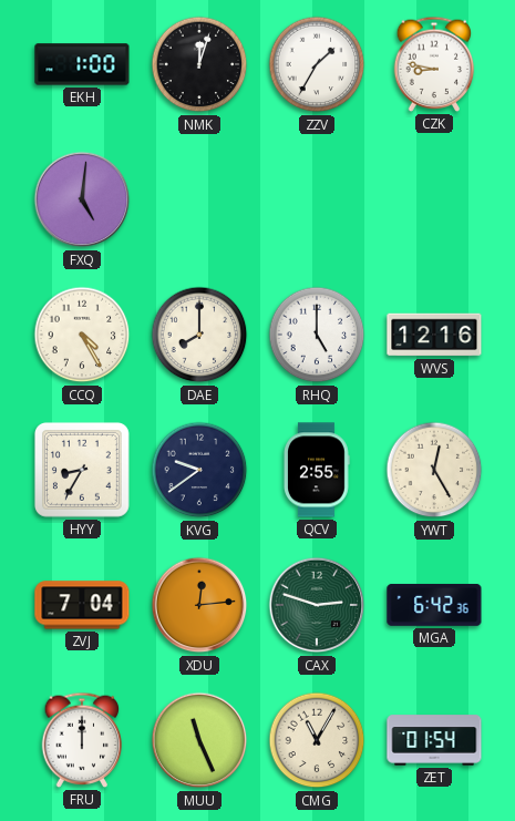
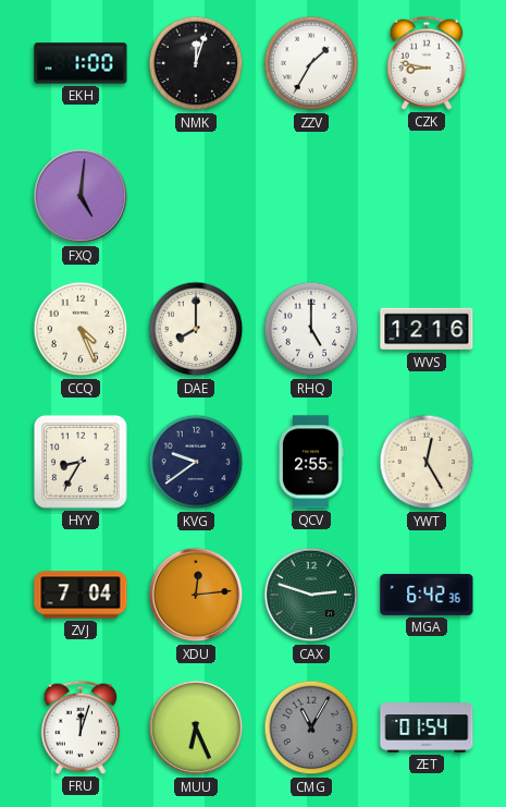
CCQ: 4:25 -> 4:26 (81, 329)
FRU: 12:00 -> 12:03 (81, 727)
MUU: 11:26 -> 6:26 (196, 727)
CMG dial: cream -> grey (311, 727)
